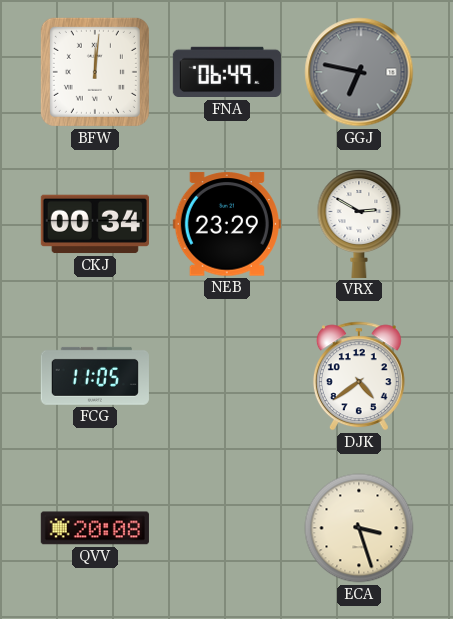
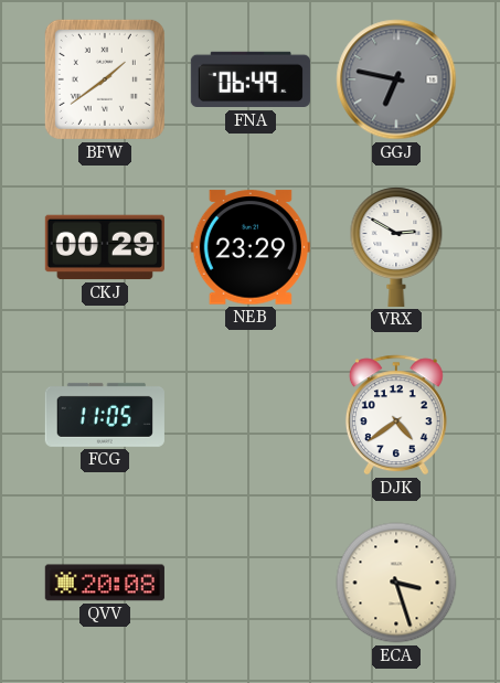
BFW: 12:01 -> 1:39 (105, 79)
CKJ: 00:34 -> 00:29 (105, 247)
